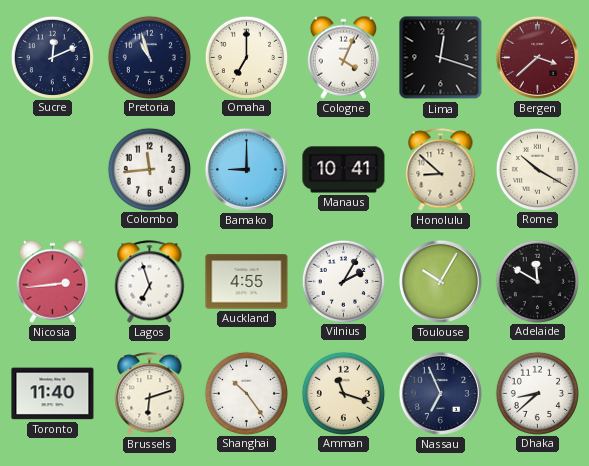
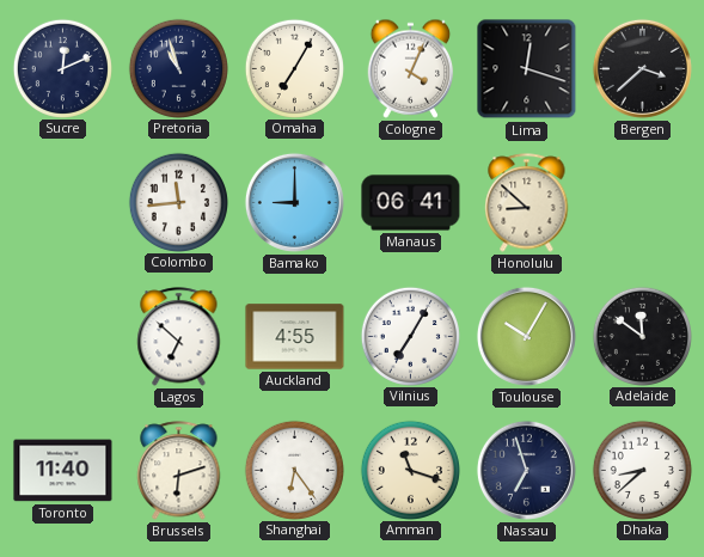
Omaha: 7:00 -> 7:05 (294, 68)
Bergen dial: burgundy -> black (642, 68)
Manaus: 10:41 -> 06:41 (411, 203)
Rome: 10:20 -> none (537, 169)
Nicosia: 2:44 -> none (53, 281)
Lagos: 6:57 -> 6:52 (179, 337)
Vilnius: 2:05 -> 7:05 (410, 336)
Adelaide: 11:50 -> 11:51 (642, 336)
Shanghai: 10:24 -> 6:24 (294, 470)
Nassau: 6:56 -> 6:57 (526, 470)
